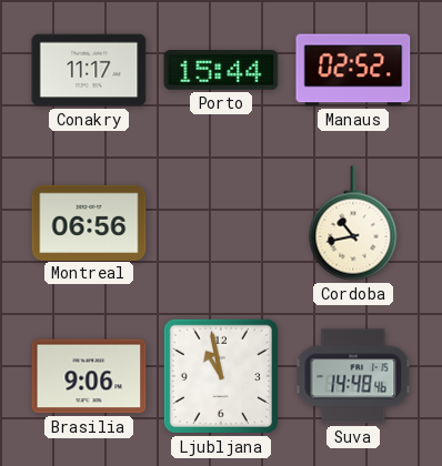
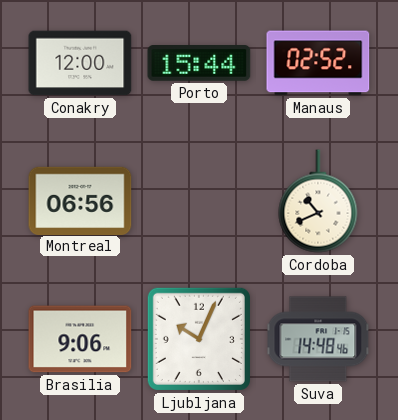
Conakry: 11:17 -> 12:00 (80, 63)
Cordoba: 10:43 -> 10:41 (318, 201)
Ljubljana: 10:58 -> 10:04 (199, 339)
